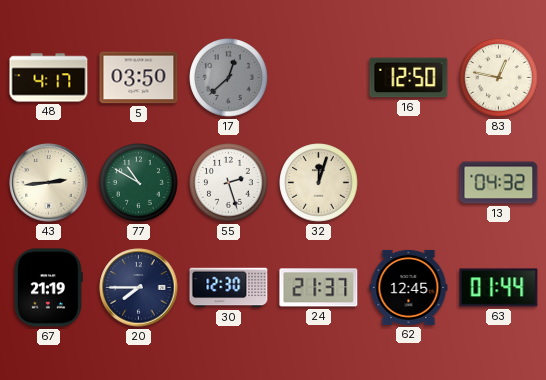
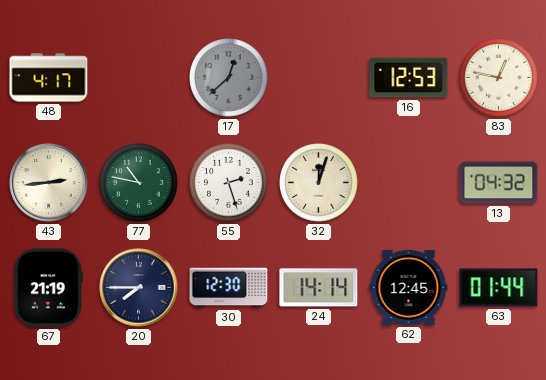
5: 03:50 -> none (139, 78)
16: 12:50 -> 12:53 (409, 78)
77: 10:50 -> 10:47 (139, 183)
24: 21:37 -> 14:14 (319, 288)
